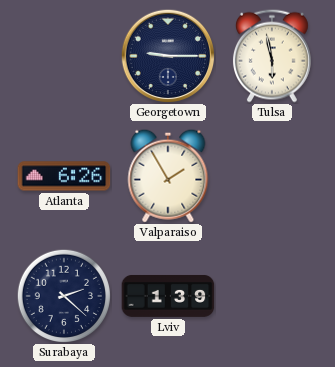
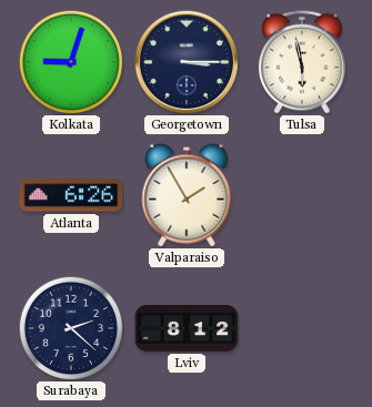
Kolkata: none -> 9:03 (70, 61)
Georgetown: 9:15 -> 3:15 (187, 62)
Lviv: 1:39 -> 8:12 (187, 328)
